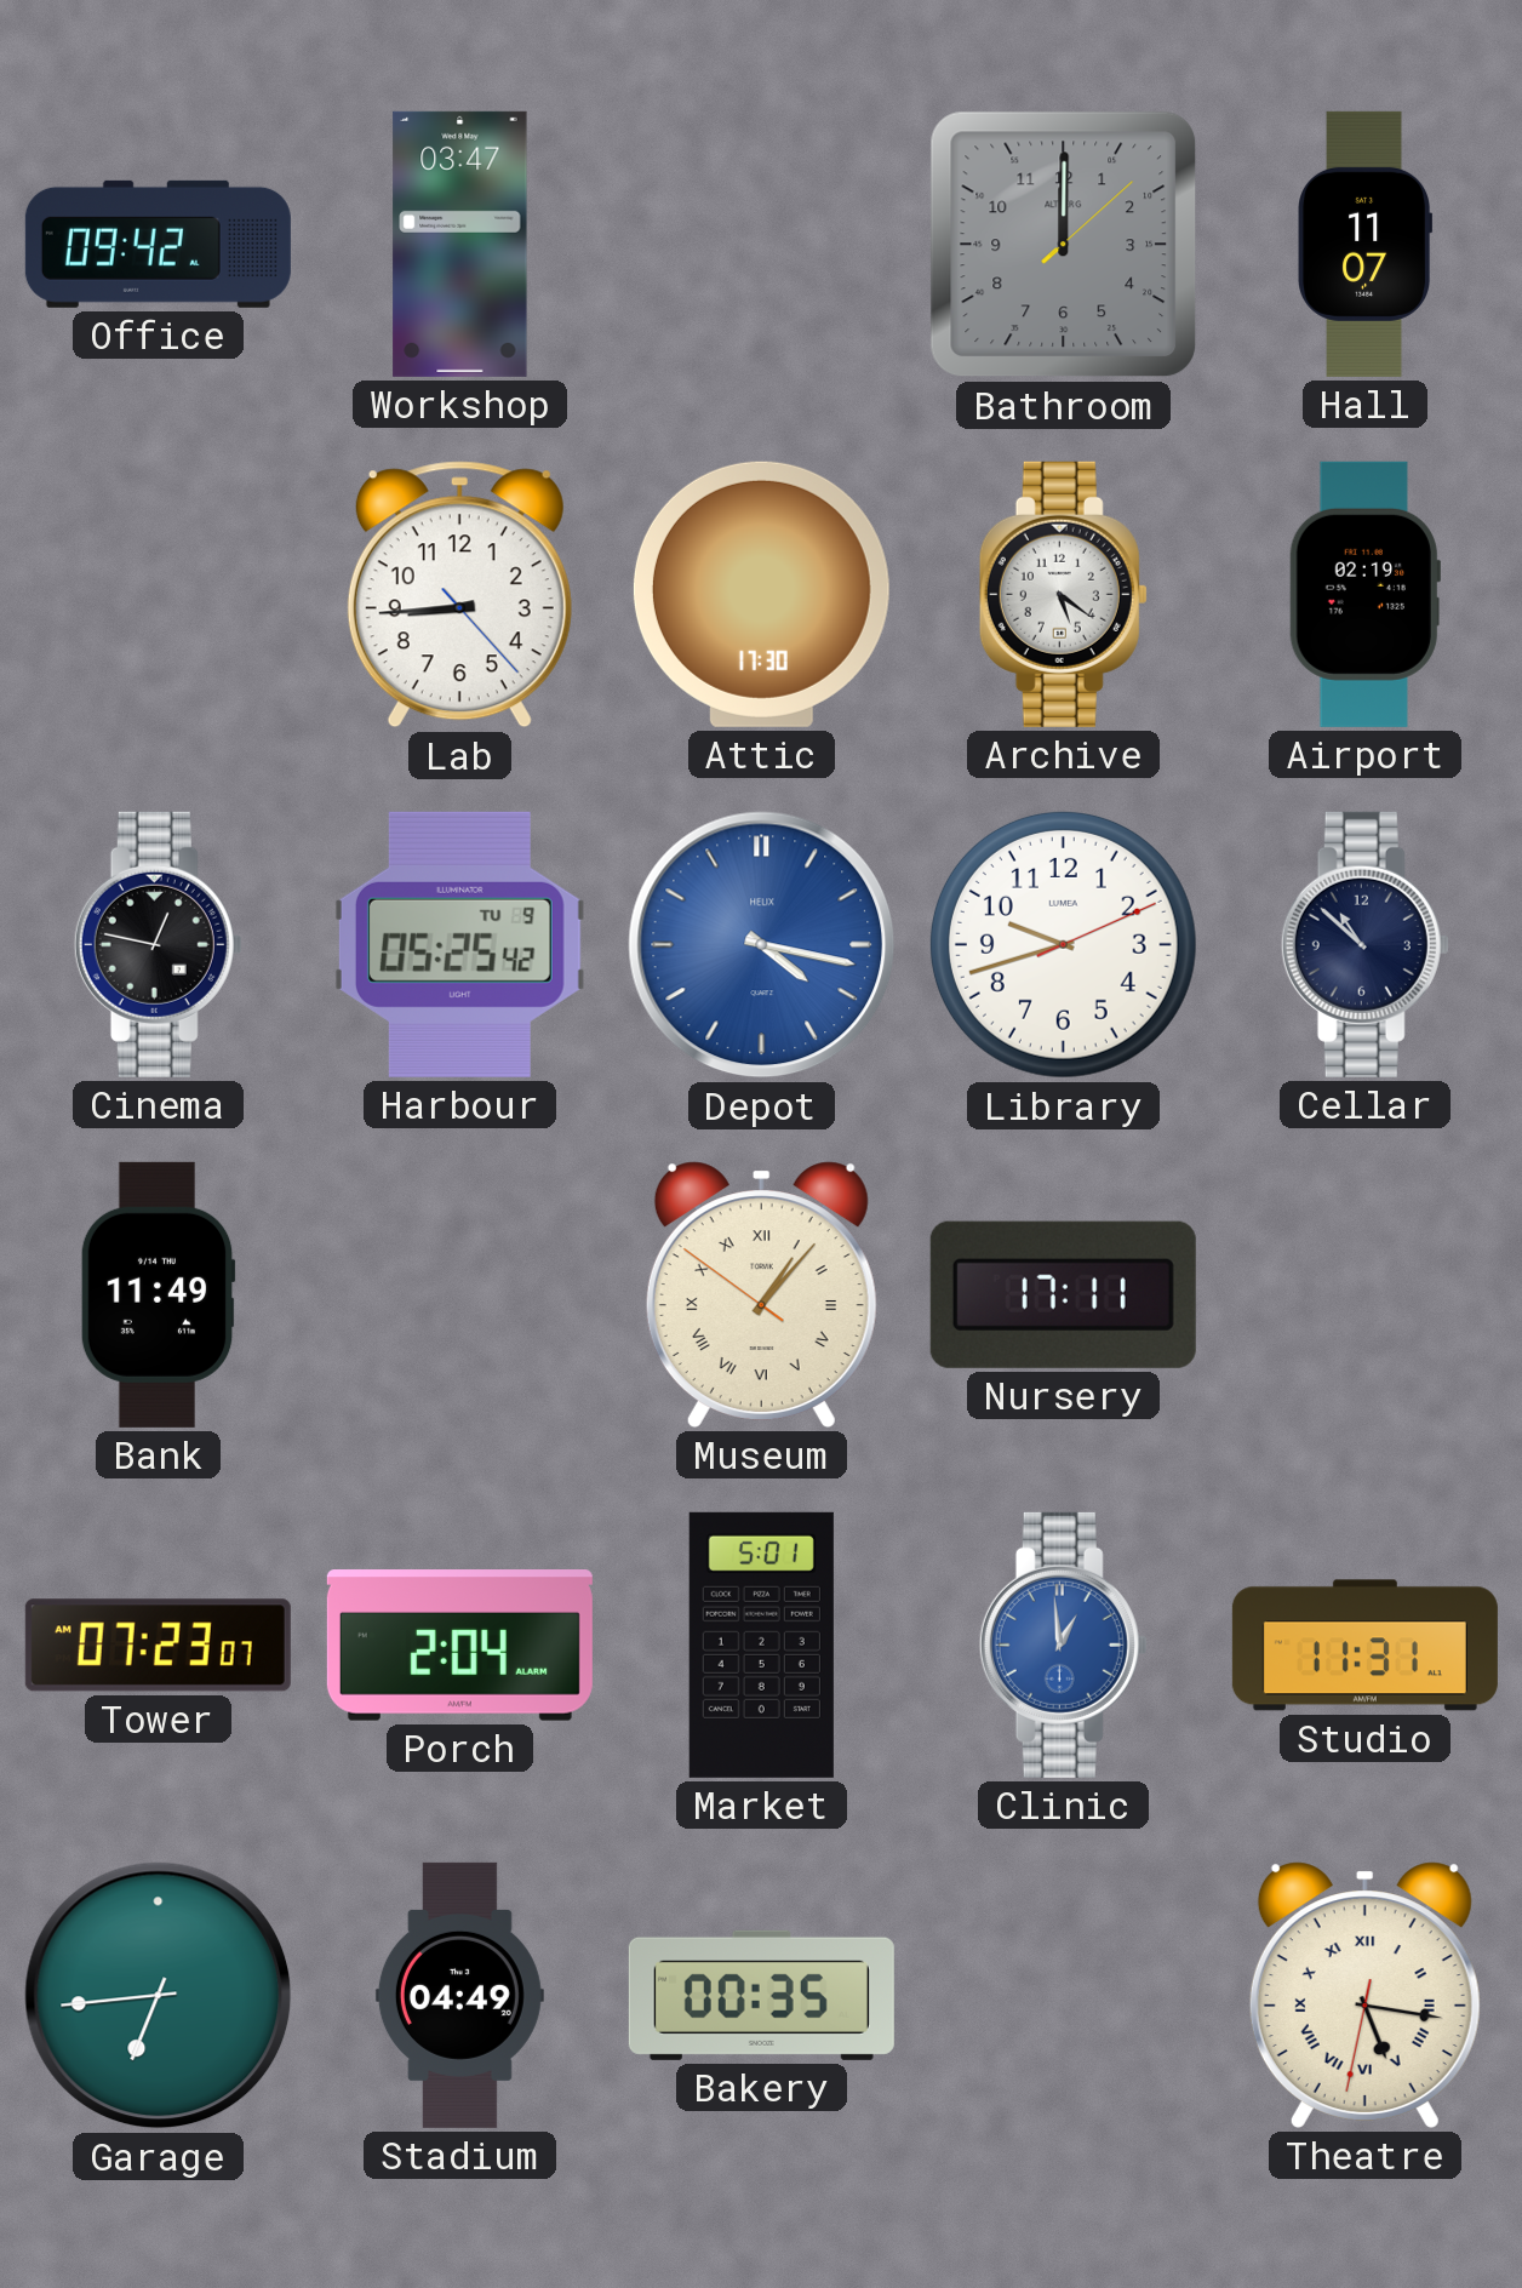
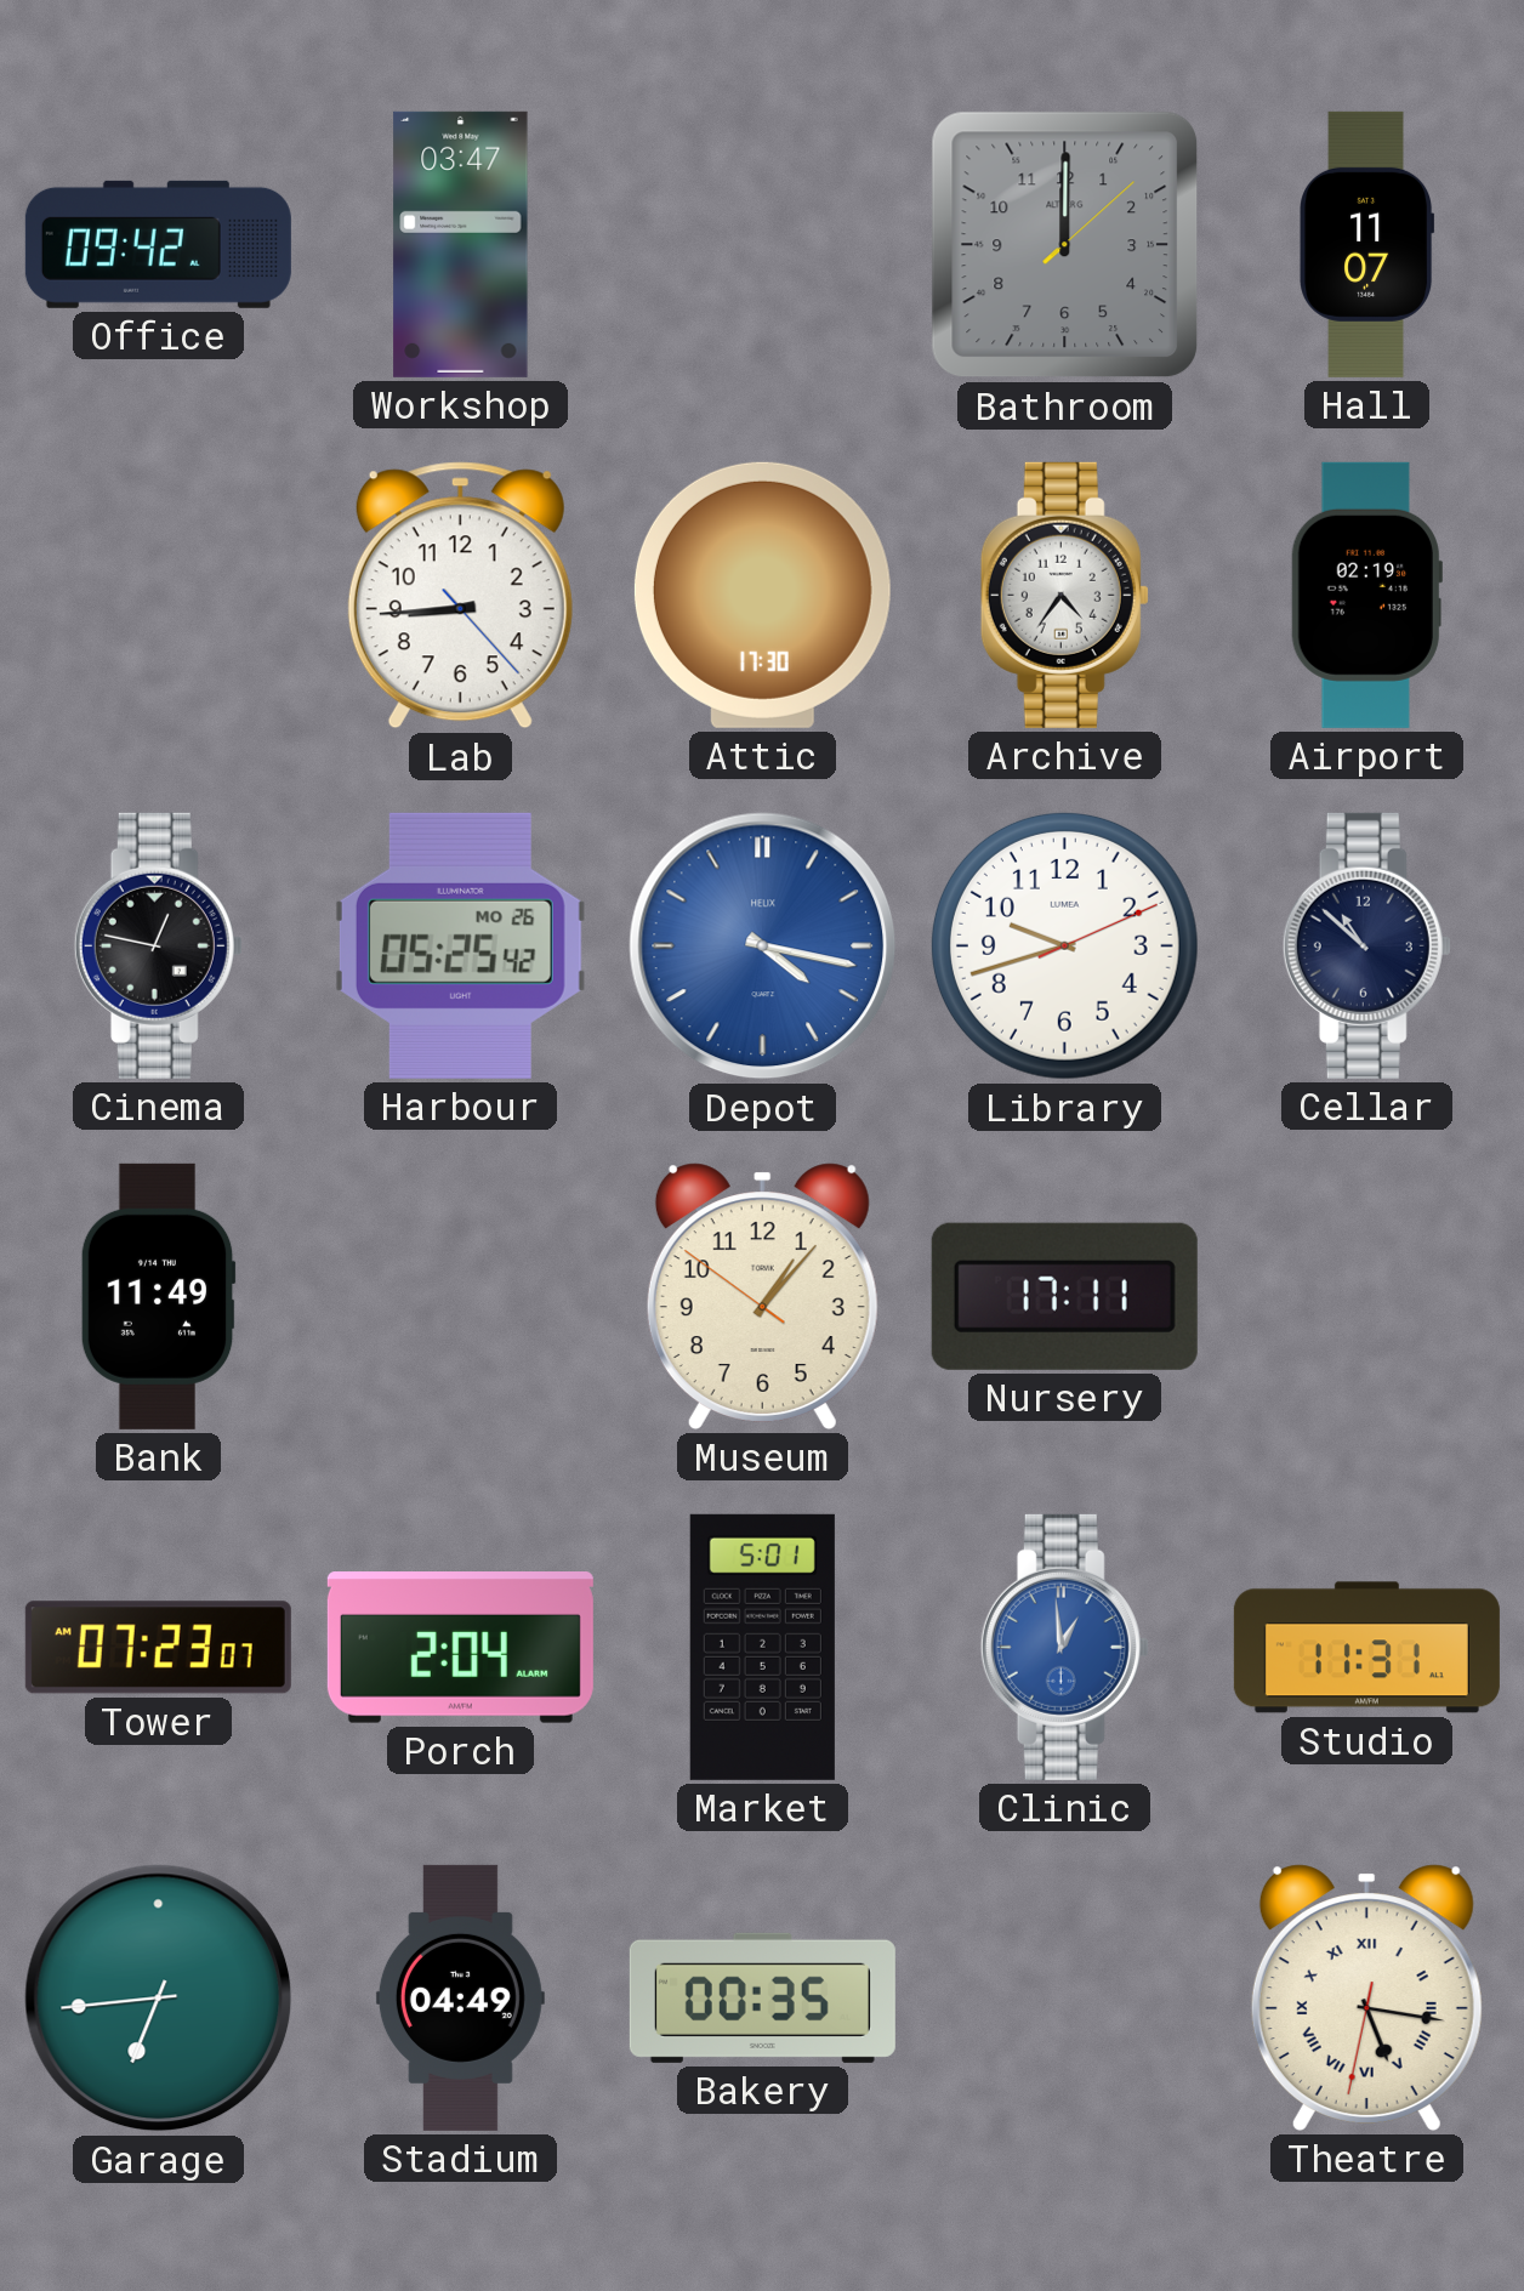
Archive: 5:21 -> 4:36 (1064, 595)
Harbour date: TU 9 -> MO 26 (460, 945)
Museum numerals: Roman -> Arabic (762, 1296)
